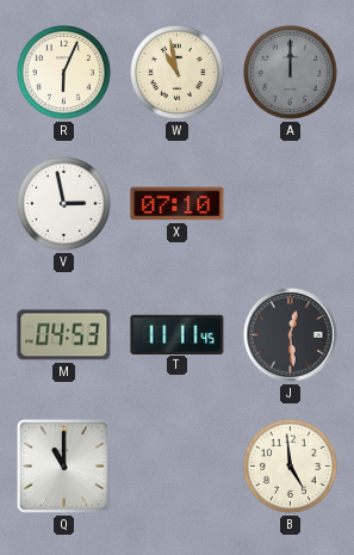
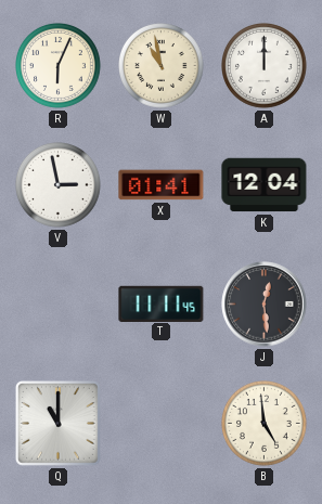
A dial: grey -> white (265, 66)
X: 07:10 -> 01:41 (162, 185)
K: none -> 12:04 (265, 185)
M: 04:53 -> none (64, 335)
